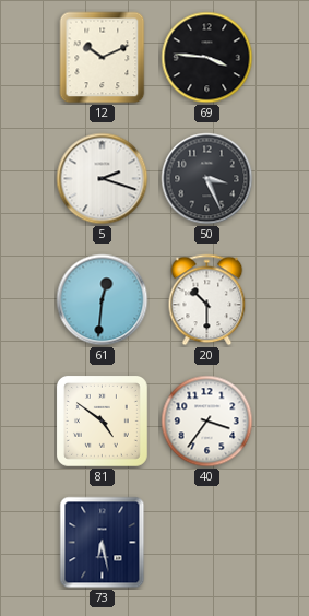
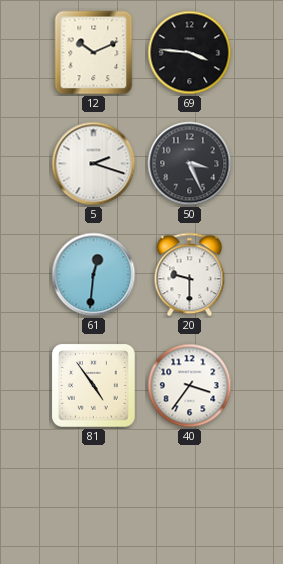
20: 10:30 -> 9:30 (190, 275)
81: 4:51 -> 4:54 (93, 385)
73: 6:28 -> none (103, 543)
